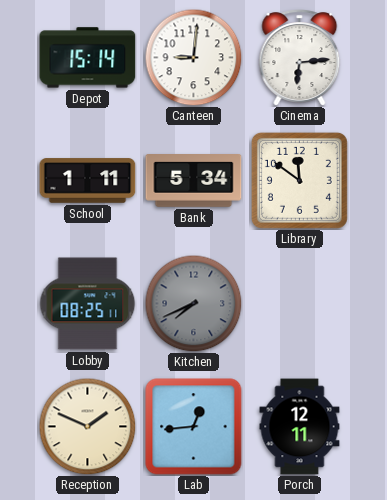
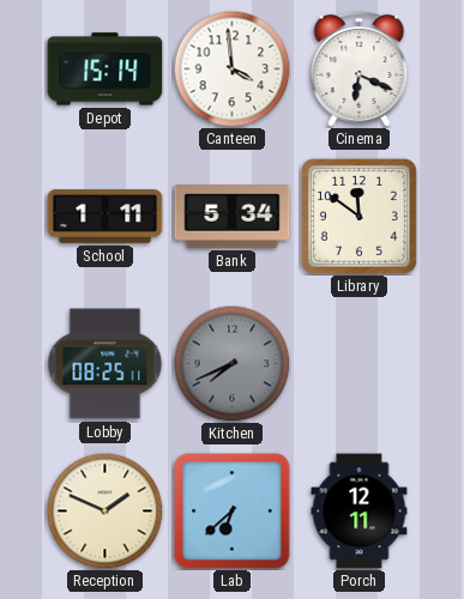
Canteen: 9:01 -> 3:59 (231, 68)
Cinema: 6:14 -> 6:19 (360, 69)
Lab: 12:44 -> 6:38 (233, 512)
